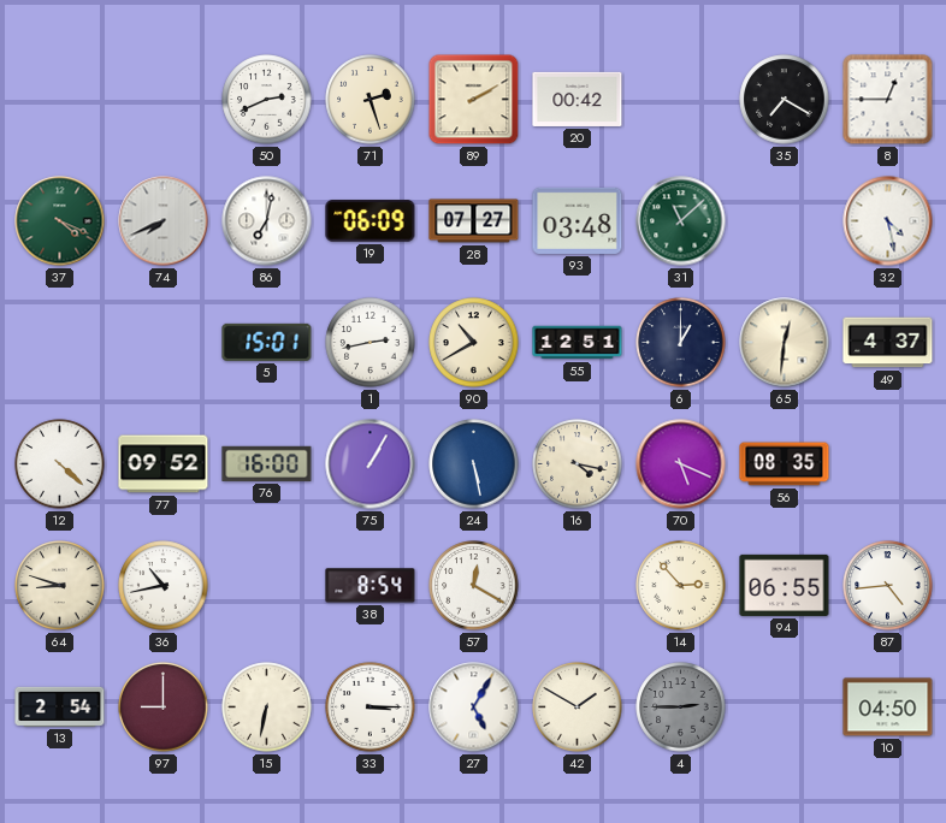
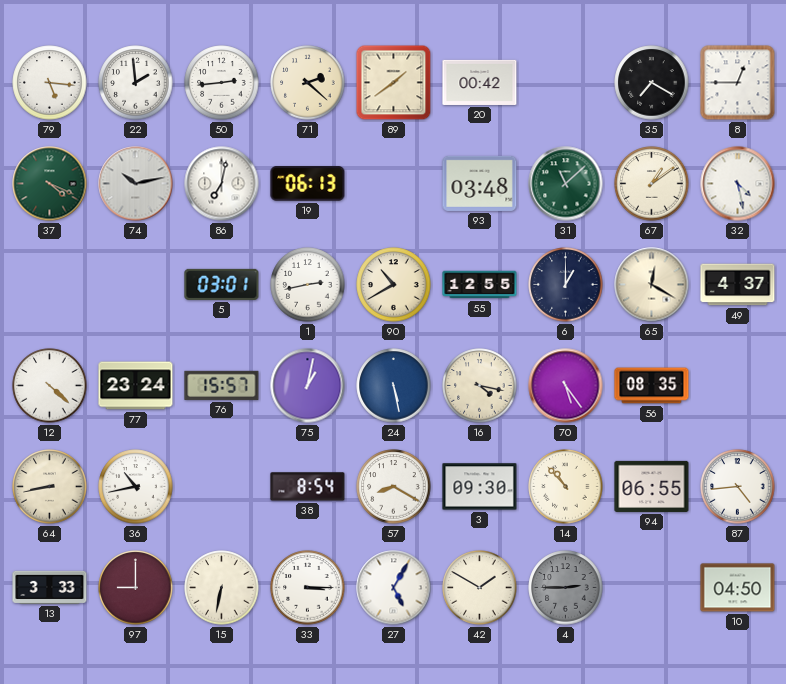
79: none -> 5:16 (50, 83)
22: none -> 1:59 (136, 83)
50: 2:41 -> 2:44 (222, 83)
71: 2:27 -> 2:22 (308, 83)
89: 2:10 -> 1:39 (394, 83)
74: 7:41 -> 10:13 (136, 184)
19: 06:09 -> 06:13 (308, 184)
28: 07:27 -> none (474, 221)
67: none -> 1:09 (652, 184)
5: 15:01 -> 03:01 (222, 284)
55: 12:51 -> 12:55 (480, 285)
65: 12:31 -> 12:20 (652, 285)
77: 09:52 -> 23:24 (136, 386)
76: 16:00 -> 15:57 (222, 385)
75: 1:05 -> 1:02 (308, 386)
70: 5:19 -> 5:24 (566, 386)
64: 8:48 -> 8:43 (50, 487)
57: 12:20 -> 8:20 (394, 487)
3: none -> 09:30 (480, 487)
14: 2:53 -> 10:53 (566, 487)
13: 2:54 -> 3:33 (50, 587)
